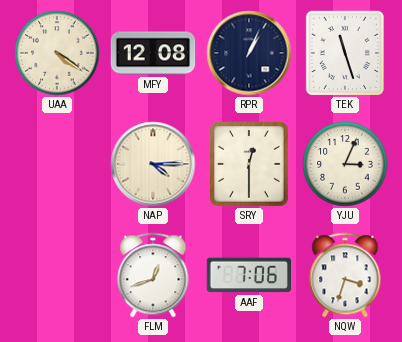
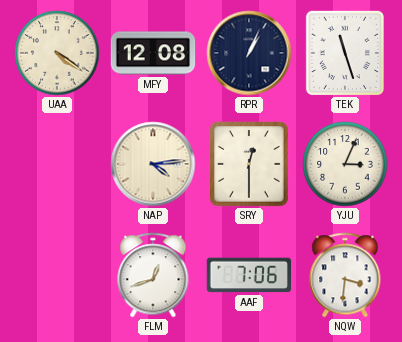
NAP: 4:15 -> 4:14 (153, 164)
NQW: 3:33 -> 3:31 (345, 275)
